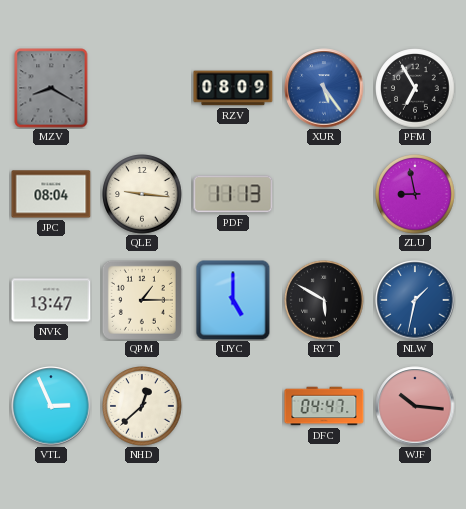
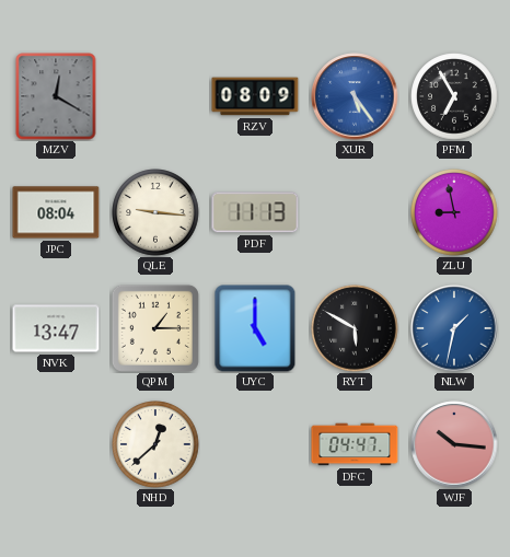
MZV: 8:20 -> 12:20 (56, 96)
VTL: 2:56 -> none (51, 406)
